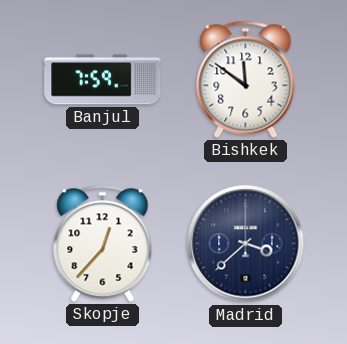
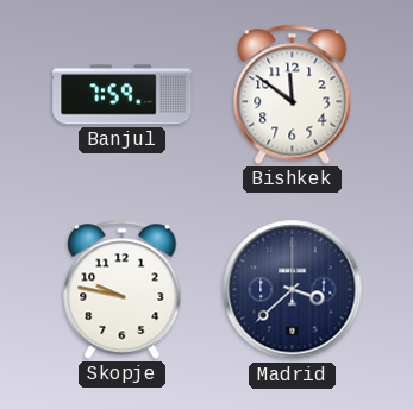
Skopje: 12:37 -> 9:47 (123, 289)
